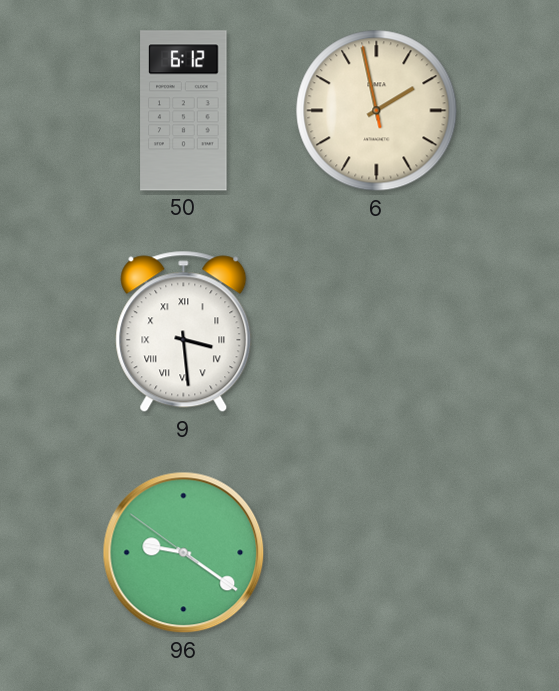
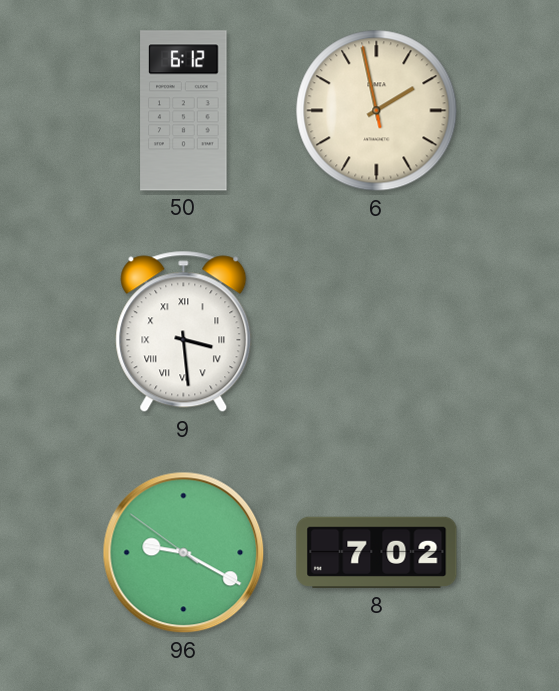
96: 9:20 -> 9:19 (184, 553)
8: none -> 7:02 (377, 553)
